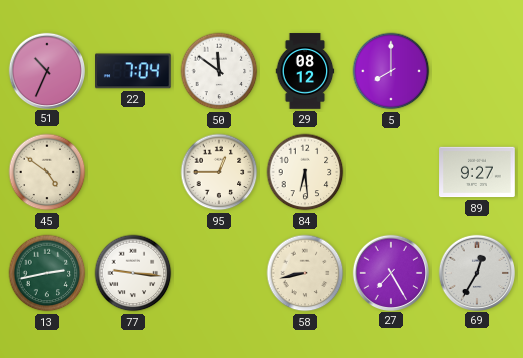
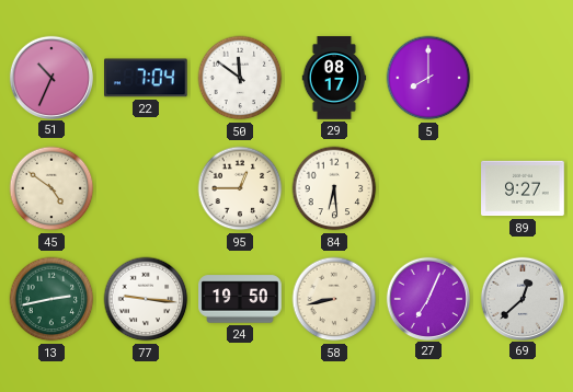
29: 08:12 -> 08:17 (334, 78)
24: none -> 19:50 (240, 299)
27: 7:25 -> 7:04 (427, 298)
69: 12:35 -> 12:38 (522, 298)
